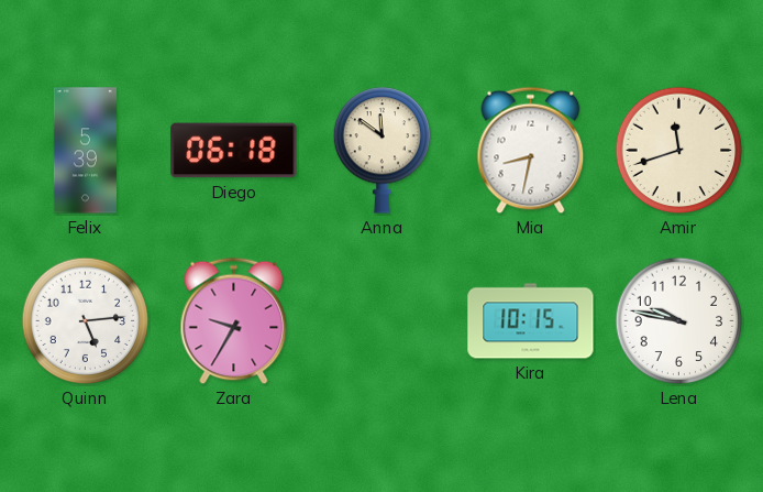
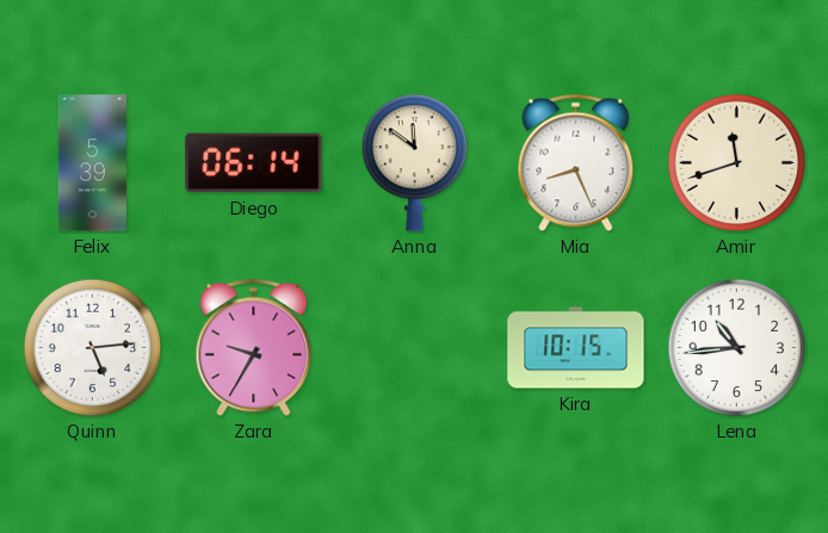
Diego: 06:18 -> 06:14 (254, 163)
Mia: 8:32 -> 8:26 (576, 163)
Lena: 9:47 -> 10:44 (737, 348)
